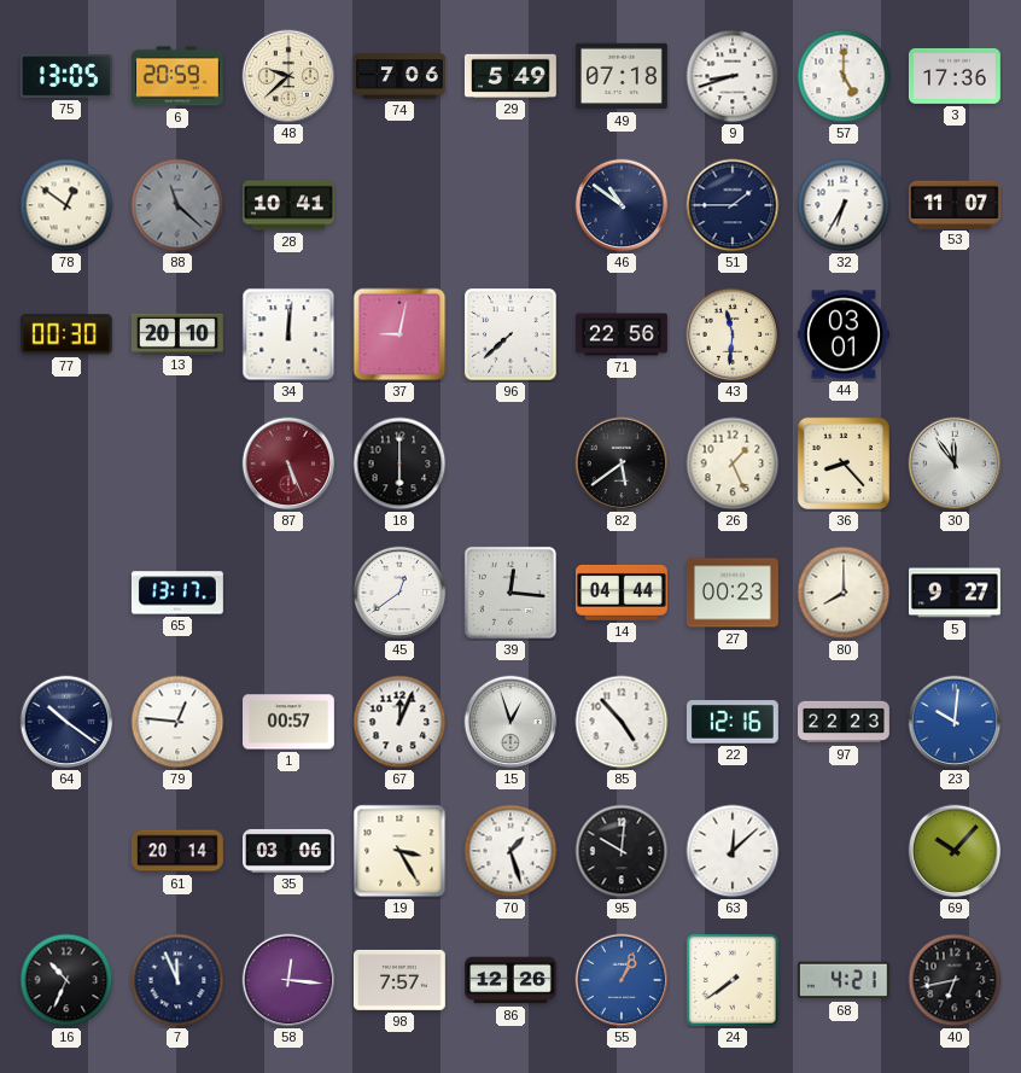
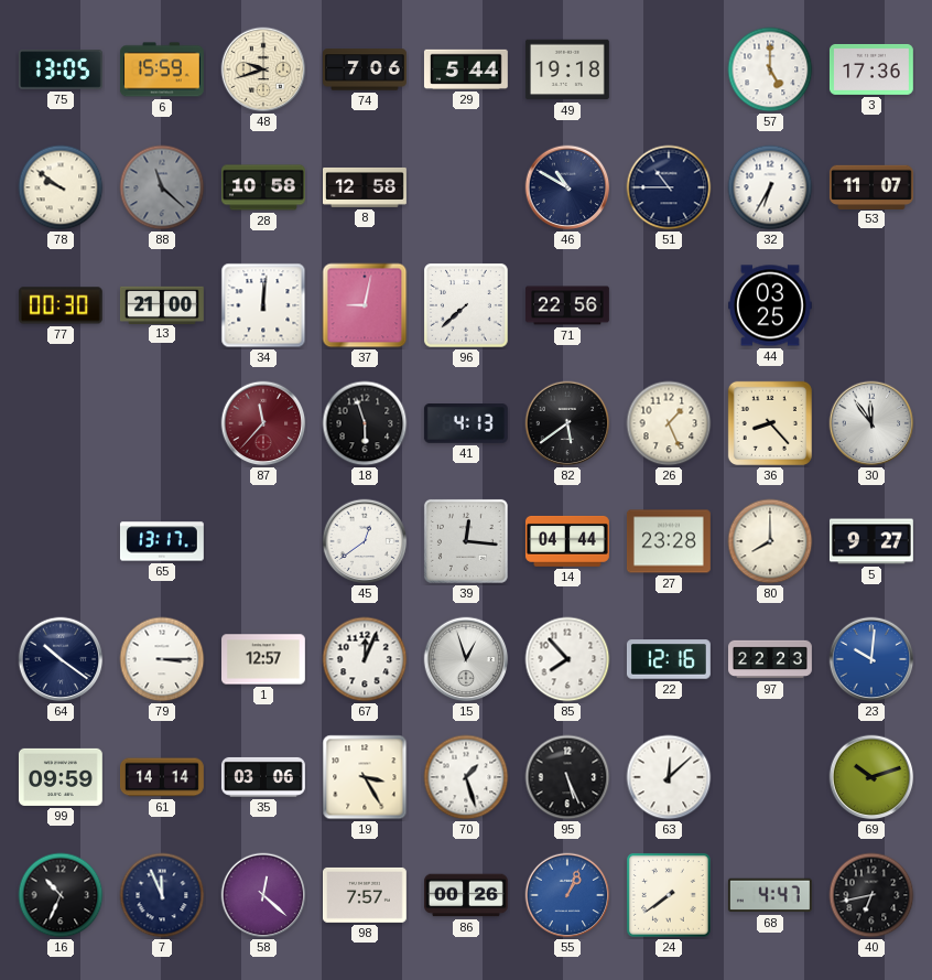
6: 20:59 -> 15:59 (162, 69)
48: 9:38 -> 9:42 (263, 69)
29: 5:49 -> 5:44 (466, 69)
49: 07:18 -> 19:18 (567, 69)
9: 8:42 -> none (733, 76)
78: 12:51 -> 9:51 (61, 187)
28: 10:41 -> 10:58 (264, 187)
8: none -> 12:58 (366, 187)
46: 10:51 -> 10:50 (567, 187)
51: 1:45 -> 10:45 (669, 187)
13: 20:10 -> 21:00 (162, 304)
43: 11:31 -> none (733, 334)
44: 03:01 -> 03:25 (770, 305)
87: 5:26 -> 11:37 (263, 423)
18: 6:00 -> 5:57 (365, 423)
41: none -> 4:13 (466, 424)
27: 00:23 -> 23:28 (669, 541)
79: 12:46 -> 3:15 (162, 659)
1: 00:57 -> 12:57 (264, 659)
85: 4:53 -> 7:53 (567, 659)
99: none -> 09:59 (61, 777)
61: 20:14 -> 14:14 (162, 777)
95: 10:01 -> 5:26 (567, 777)
69: 10:07 -> 10:12 (871, 777)
58: 12:16 -> 12:22 (263, 895)
86: 12:26 -> 00:26 (467, 895)
68: 4:21 -> 4:47 (770, 895)
